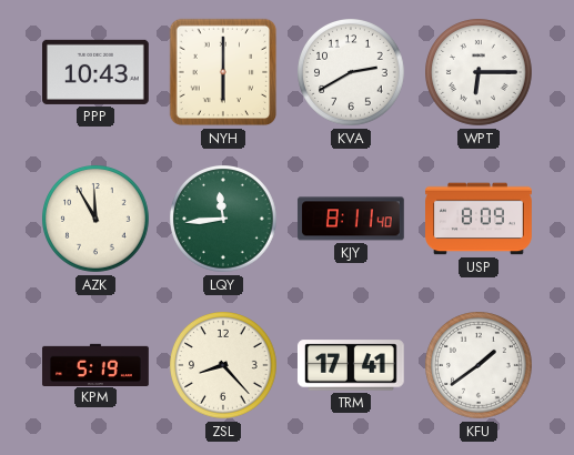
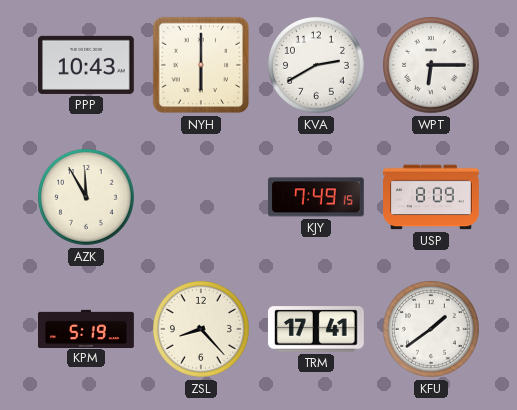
LQY: 11:44 -> none (224, 220)
KJY: 8:11 -> 7:49 (316, 197)
